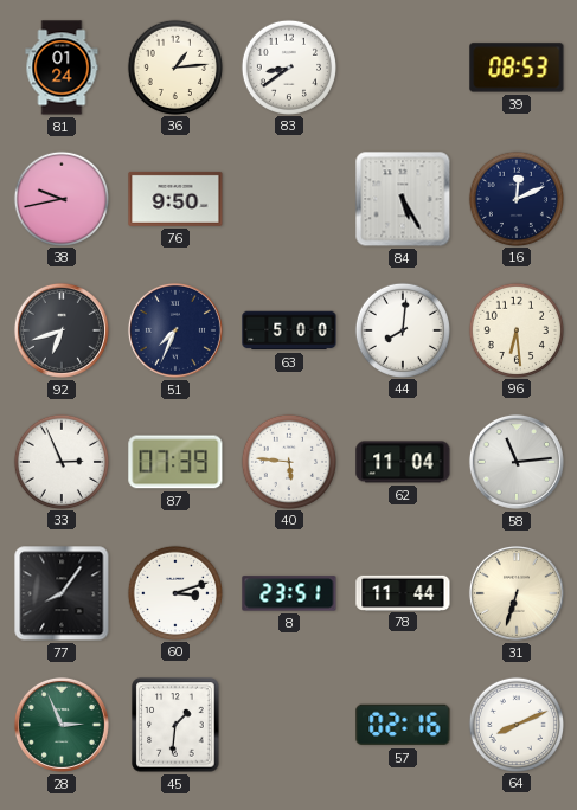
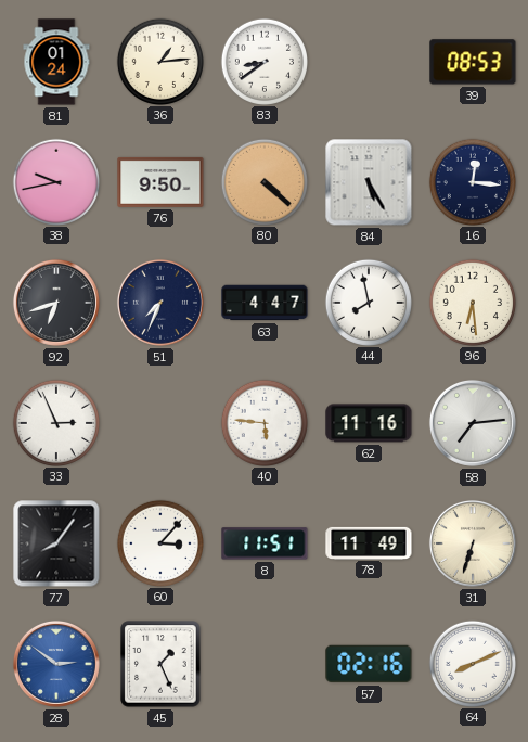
80: none -> 4:22 (263, 181)
16: 12:11 -> 12:16 (472, 181)
63: 5:00 -> 4:47 (265, 303)
44: 8:01 -> 7:58 (368, 302)
87: 07:39 -> none (175, 462)
62: 11:04 -> 11:16 (369, 423)
58: 11:14 -> 7:14 (473, 423)
60: 3:12 -> 3:07 (159, 542)
8: 23:51 -> 11:51 (265, 543)
78: 11:44 -> 11:49 (369, 542)
28: 2:56 -> 2:51 (56, 664)
28 dial: green -> blue (56, 664)
45: 1:31 -> 1:26 (160, 664)
